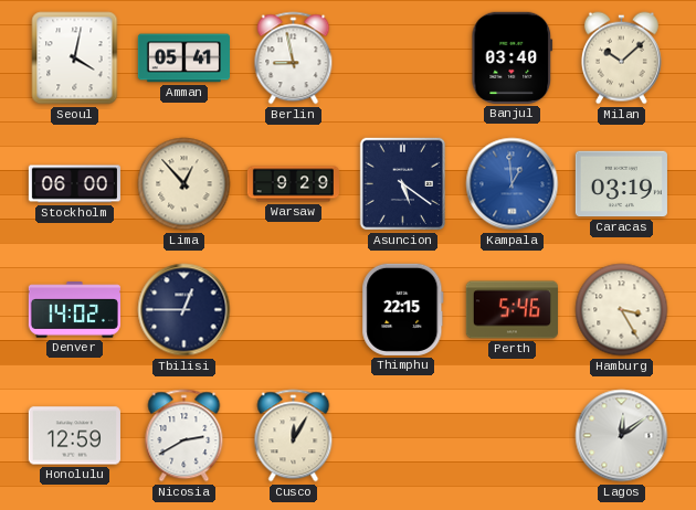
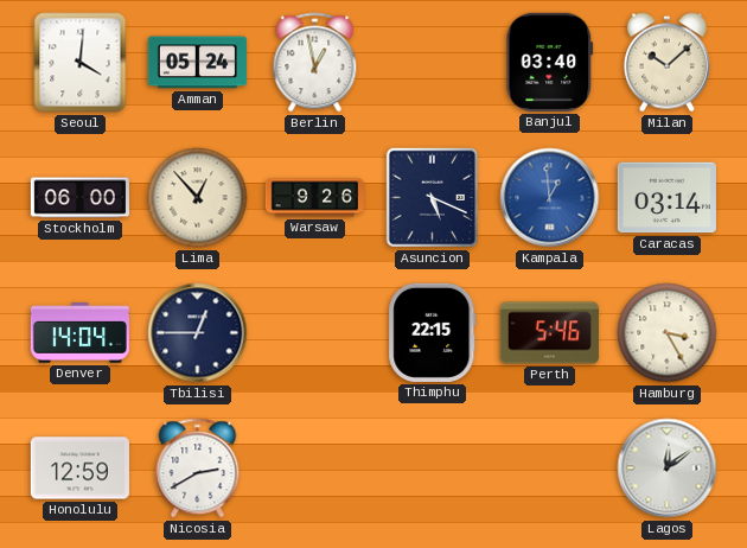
Seoul: 4:02 -> 4:01 (81, 63)
Amman: 05:41 -> 05:24 (197, 63)
Berlin: 8:58 -> 12:58 (315, 63)
Warsaw: 9:29 -> 9:26 (314, 198)
Asuncion: 5:21 -> 5:19 (433, 198)
Caracas: 03:19 -> 03:14 (666, 198)
Denver: 14:02 -> 14:04 (79, 333)
Cusco: 12:05 -> none (294, 436)
